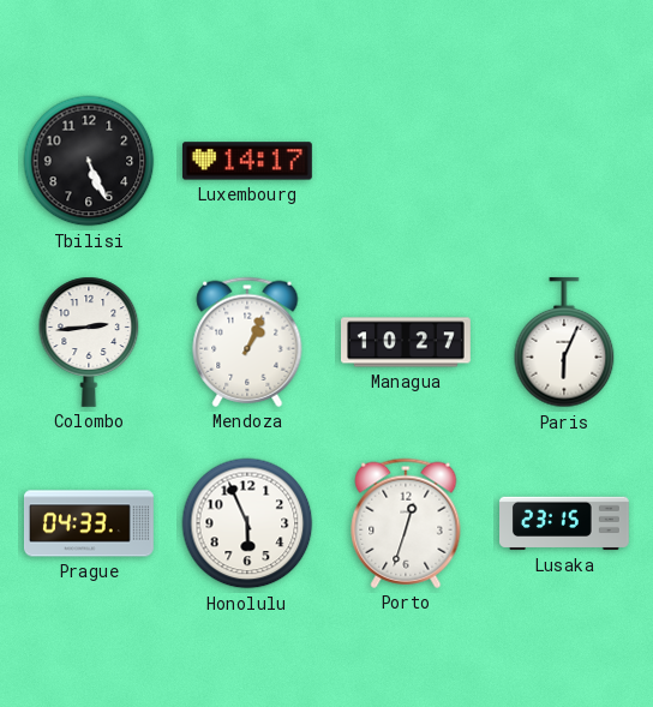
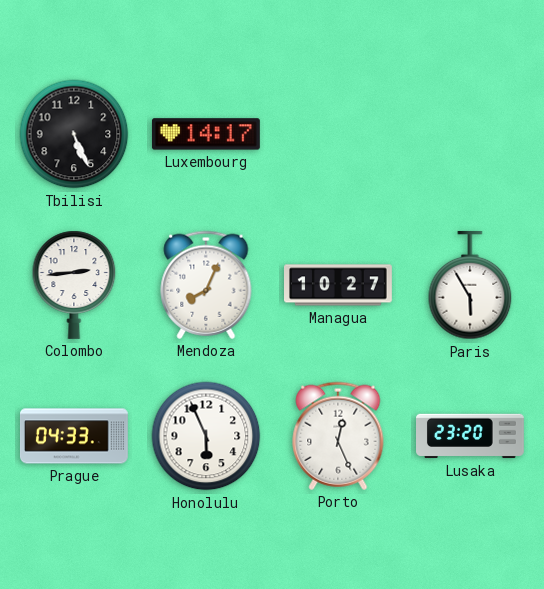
Mendoza: 1:04 -> 8:04 (206, 285)
Paris: 6:04 -> 5:55 (470, 285)
Porto: 12:33 -> 12:26 (338, 436)
Lusaka: 23:15 -> 23:20 (471, 436)
